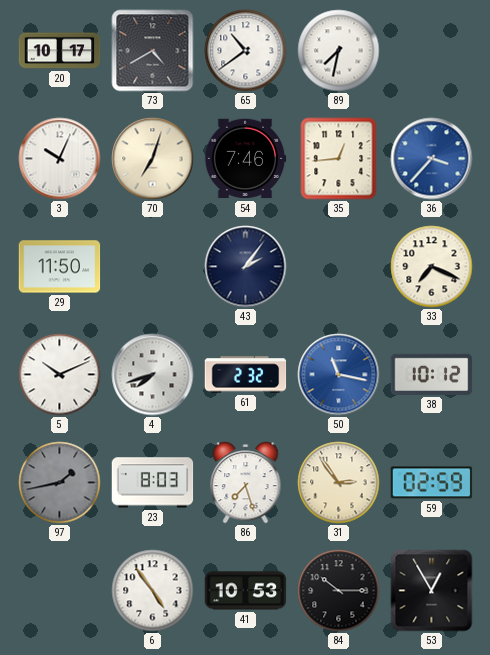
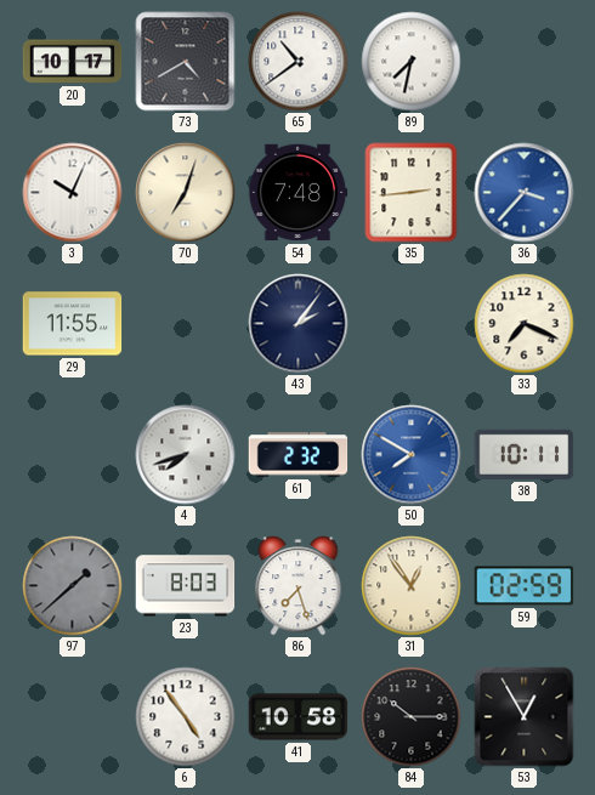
54: 7:46 -> 7:48 (297, 193)
35: 12:44 -> 2:44 (412, 193)
29: 11:50 -> 11:55 (73, 324)
5: 10:11 -> none (60, 375)
50: 11:17 -> 7:50 (412, 455)
38: 10:12 -> 10:11 (525, 454)
97: 1:43 -> 1:38 (73, 586)
31: 2:54 -> 12:54 (412, 586)
41: 10:53 -> 10:58 (299, 717)
